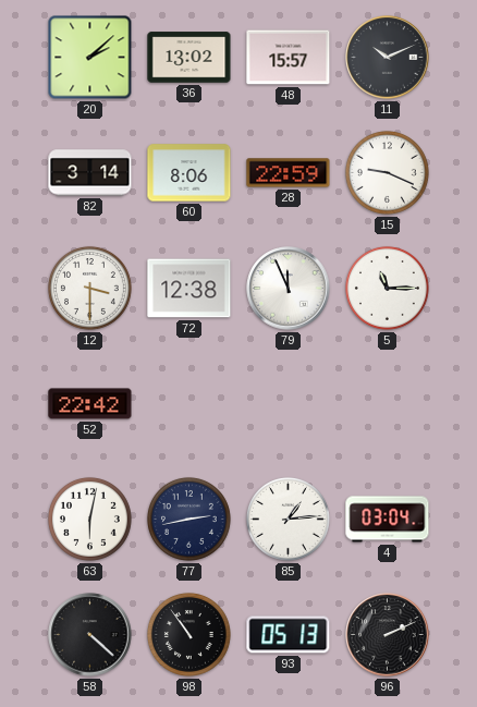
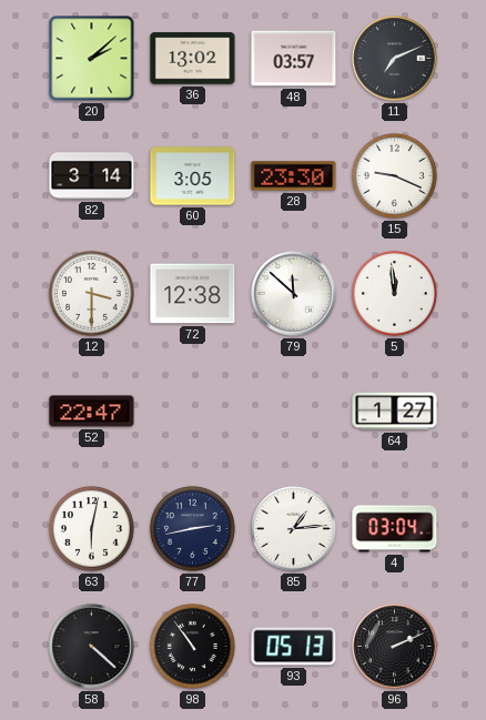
48: 15:57 -> 03:57 (294, 59)
11: 10:11 -> 7:11 (395, 59)
60: 8:06 -> 3:05 (193, 176)
28: 22:59 -> 23:30 (294, 176)
79: 11:56 -> 11:52 (294, 294)
5: 11:15 -> 11:59 (394, 293)
52: 22:42 -> 22:47 (92, 412)
64: none -> 1:27 (395, 412)
